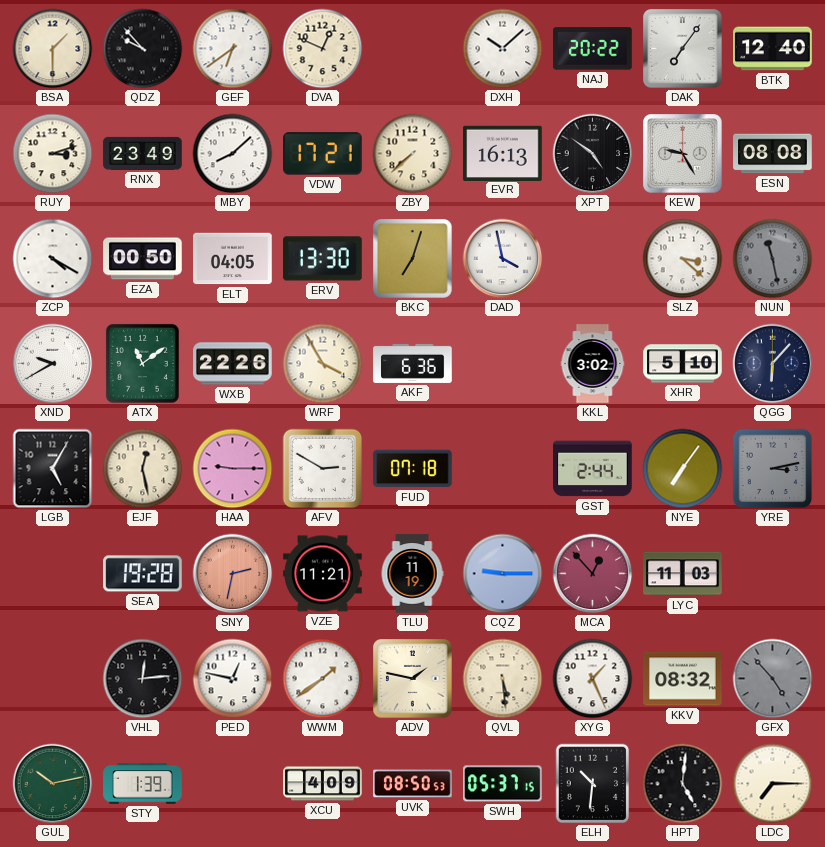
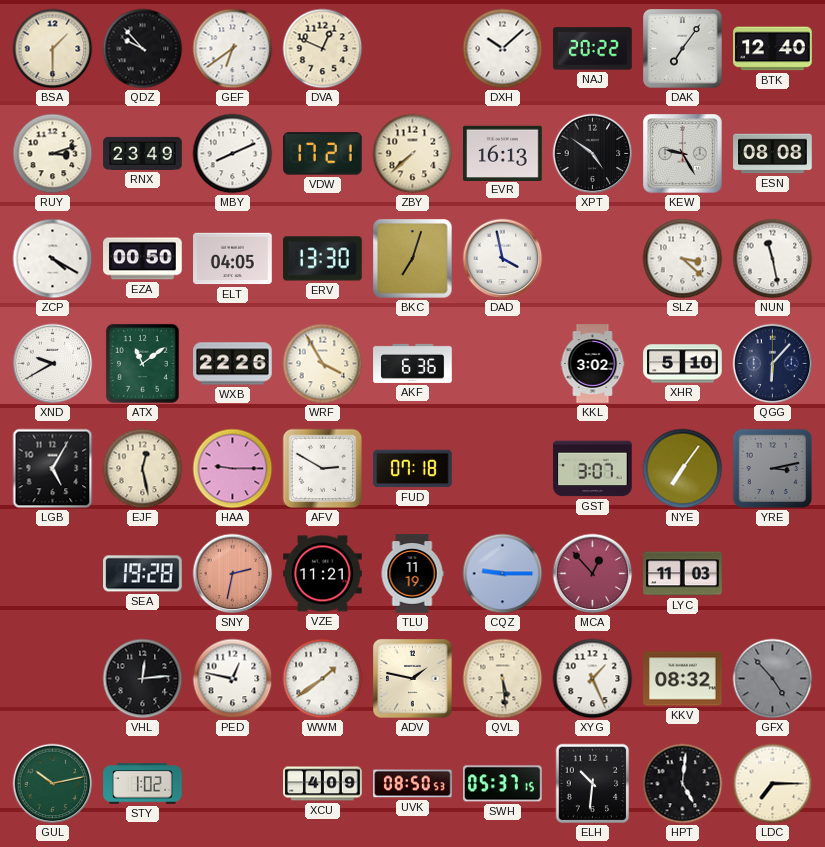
MBY: 8:08 -> 8:11 (233, 154)
NUN dial: grey -> white (773, 259)
GST: 2:44 -> 3:07 (593, 469)
STY: 1:39 -> 1:02 (143, 784)
